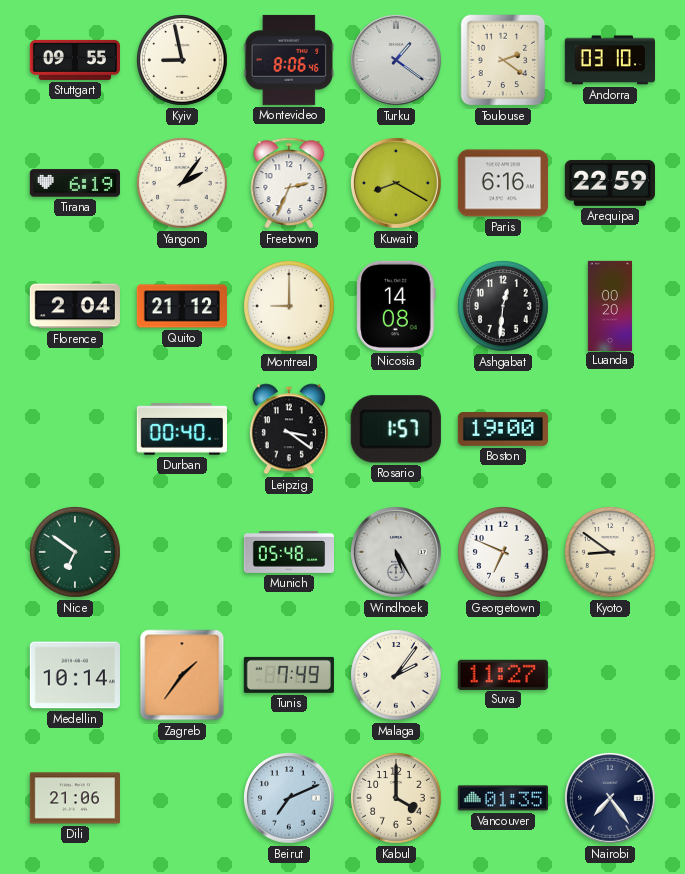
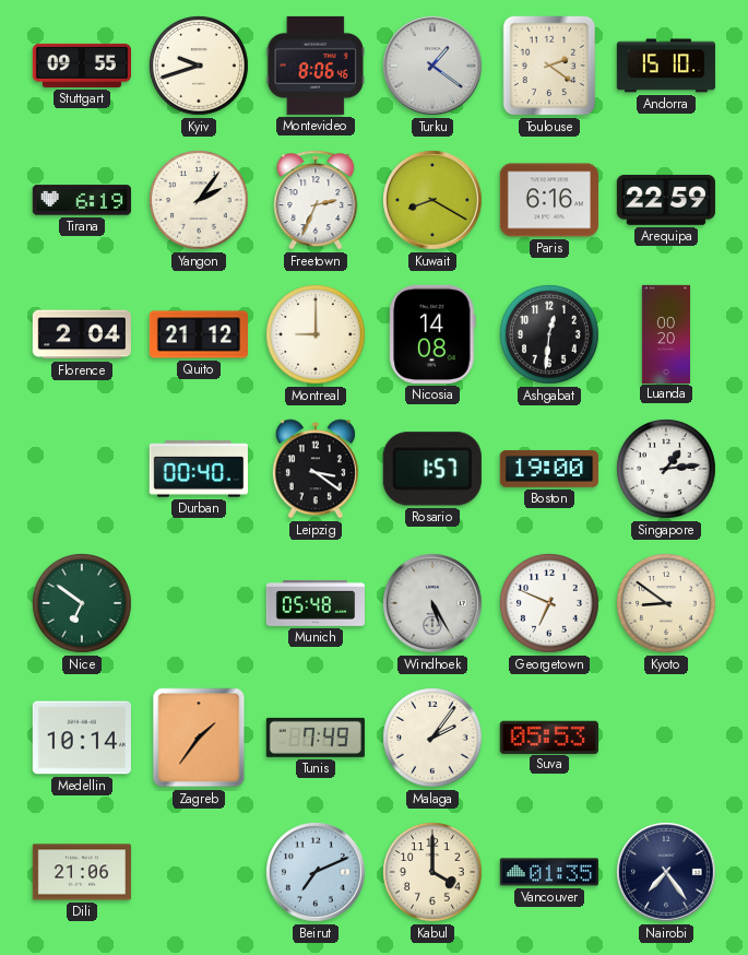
Kyiv: 8:58 -> 9:42 (199, 66)
Andorra: 03:10 -> 15:10 (666, 66)
Singapore: none -> 1:14 (666, 469)
Suva: 11:27 -> 05:53 (549, 736)
